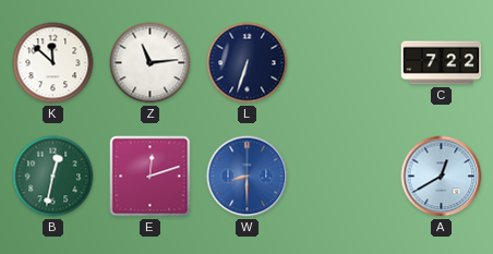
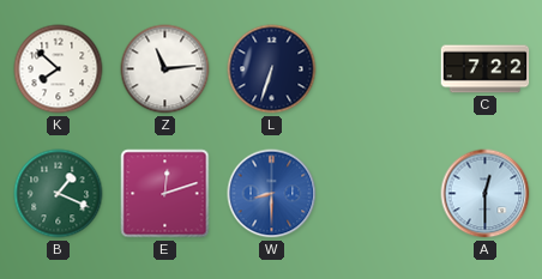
K: 11:52 -> 7:52 (59, 69)
B: 12:32 -> 1:19 (59, 194)
A: 12:40 -> 12:30 (486, 194)
